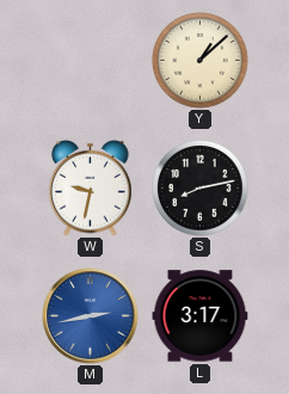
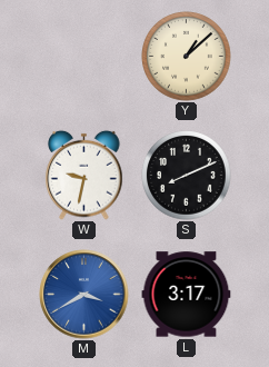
S: 8:13 -> 8:11 (187, 176)
M: 2:43 -> 3:40 (84, 295)
